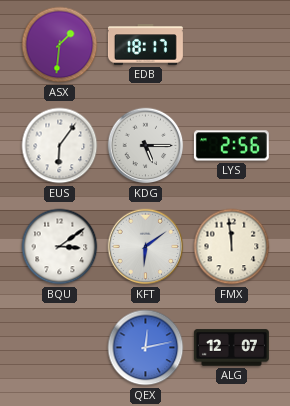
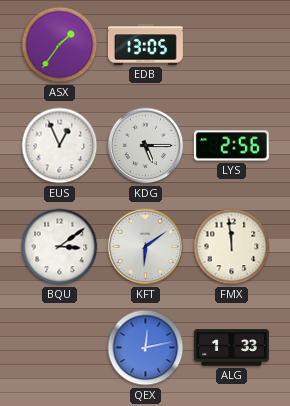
ASX: 1:31 -> 1:36 (60, 45)
EDB: 18:17 -> 13:05 (145, 45)
EUS: 6:06 -> 12:56 (60, 146)
ALG: 12:07 -> 1:33 (231, 348)
